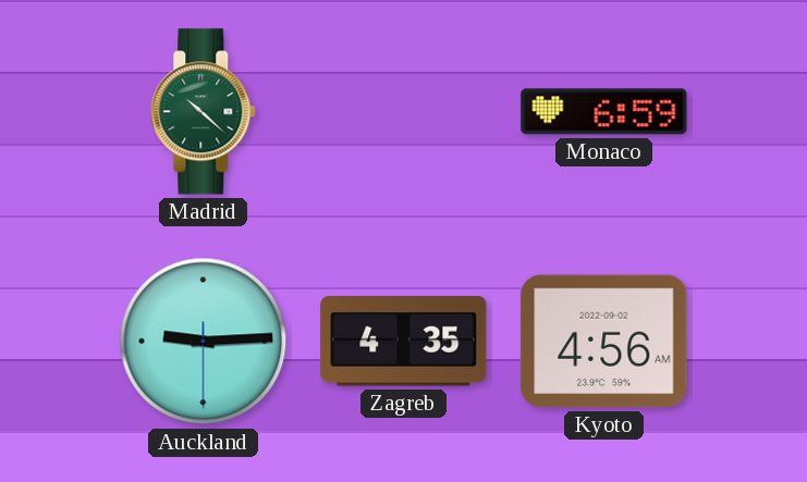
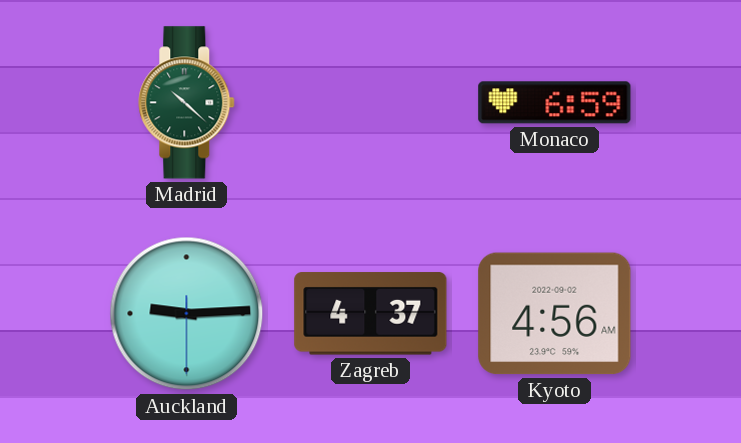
Zagreb: 4:35 -> 4:37 (371, 314)
